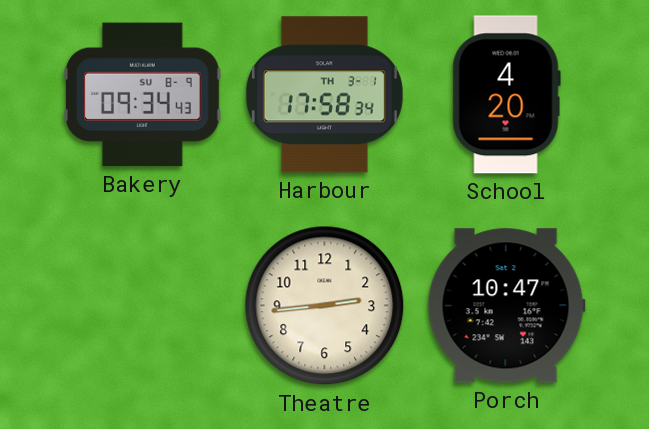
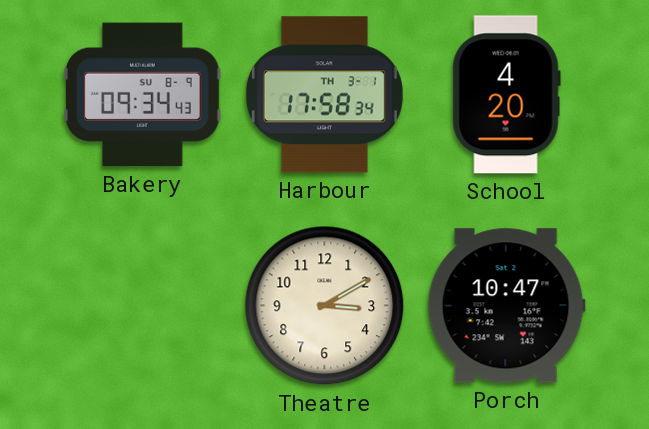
Theatre: 2:44 -> 3:10 (325, 306)
